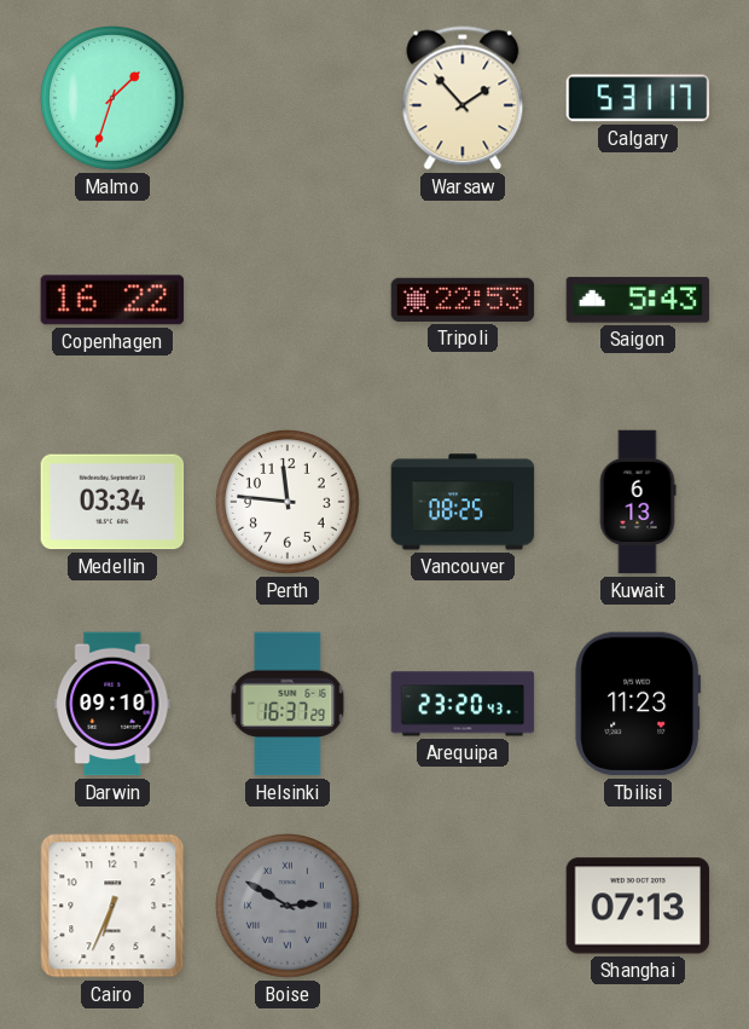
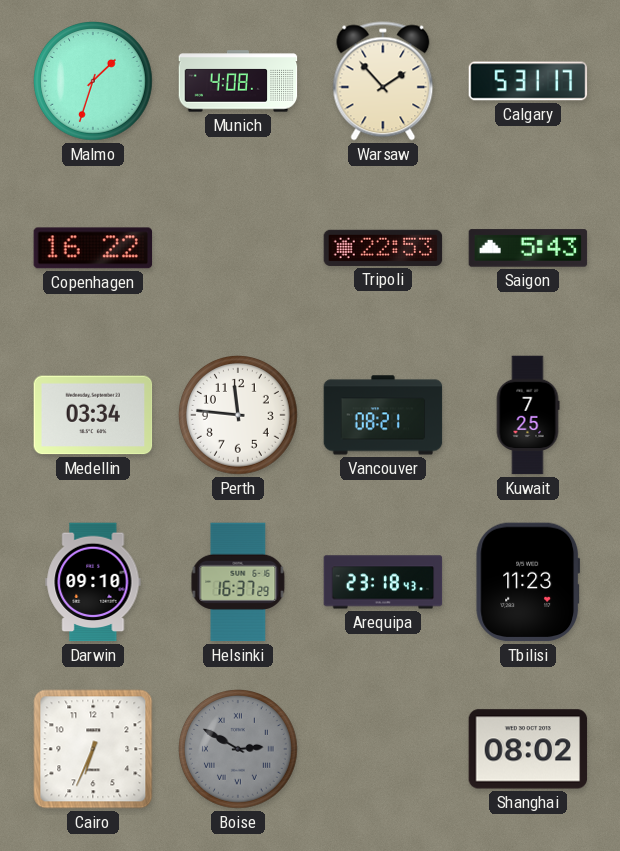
Munich: none -> 4:08 (238, 81)
Vancouver: 08:25 -> 08:21 (383, 415)
Kuwait: 6:13 -> 7:25 (528, 415)
Arequipa: 23:20 -> 23:18 (383, 582)
Shanghai: 07:13 -> 08:02 (528, 749)
